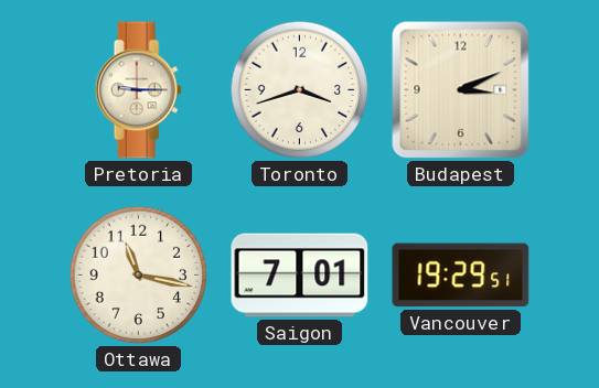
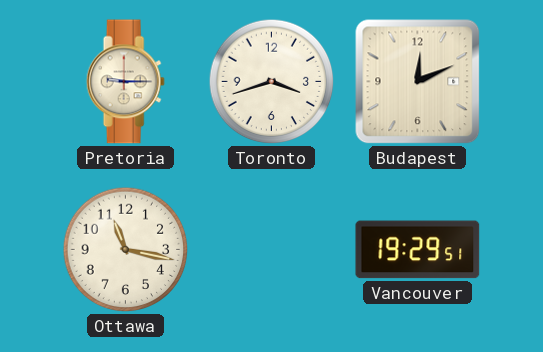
Budapest: 3:11 -> 12:11 (418, 82)
Saigon: 7:01 -> none (300, 276)
